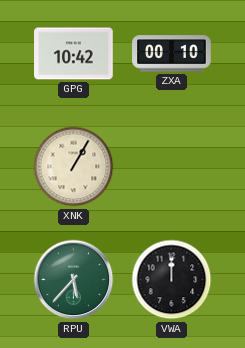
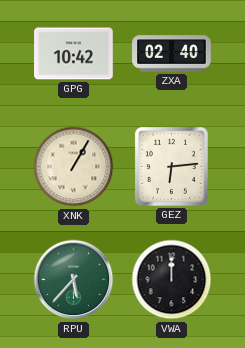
ZXA: 00:10 -> 02:40 (172, 54)
GEZ: none -> 6:14 (171, 166)
